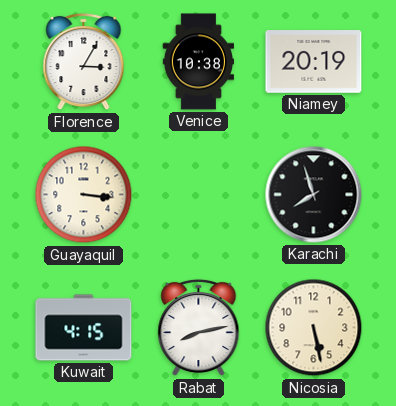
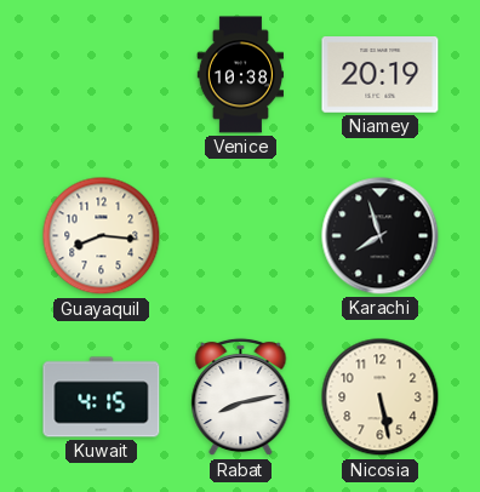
Florence: 3:05 -> none (84, 62)
Guayaquil: 3:16 -> 8:16 (102, 236)
